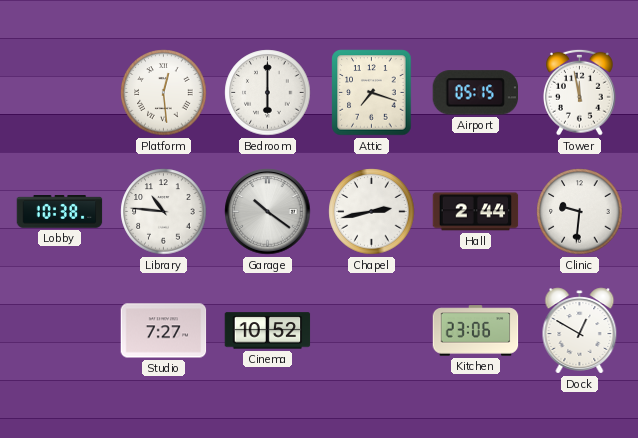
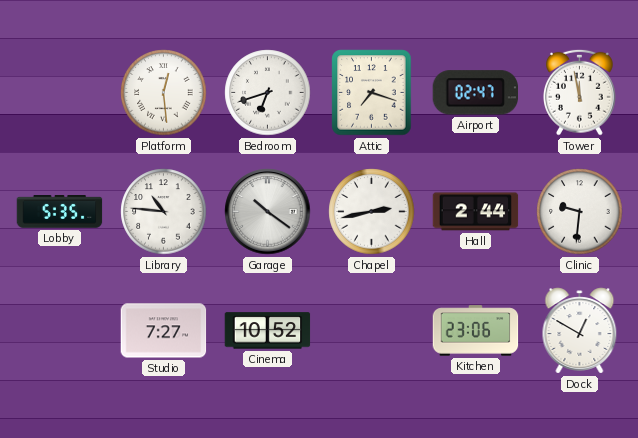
Bedroom: 6:00 -> 6:42 (268, 93)
Airport: 05:15 -> 02:47 (475, 93)
Lobby: 10:38 -> 5:35 (60, 212)
